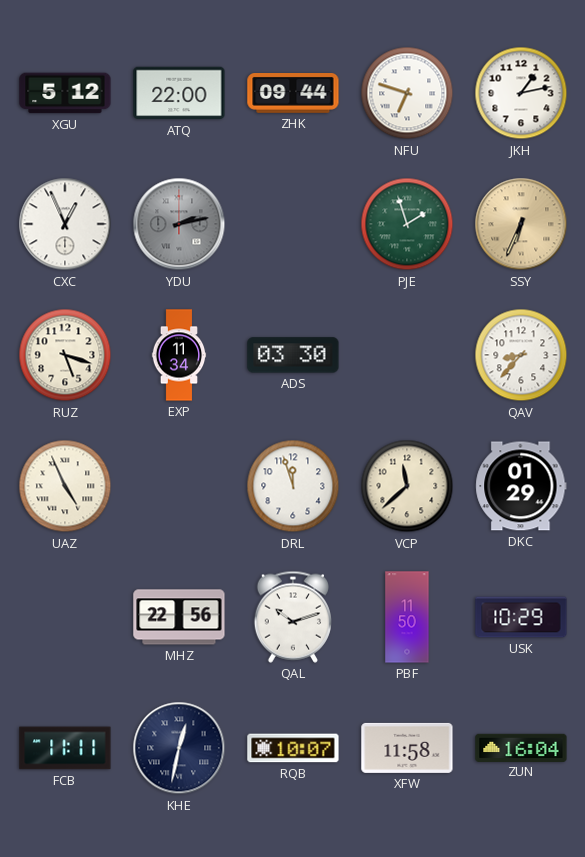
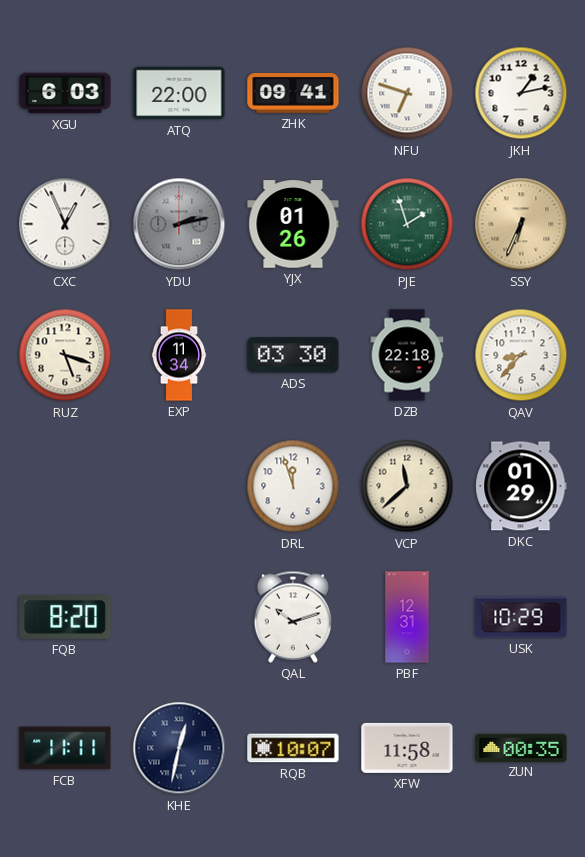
XGU: 5:12 -> 6:03 (65, 93)
ZHK: 09:44 -> 09:41 (293, 94)
YJX: none -> 01:26 (293, 224)
DZB: none -> 22:18 (407, 355)
UAZ: 4:56 -> none (65, 486)
FQB: none -> 8:20 (65, 617)
MHZ: 22:56 -> none (179, 617)
PBF: 11:50 -> 12:31 (407, 617)
ZUN: 16:04 -> 00:35 (521, 747)
